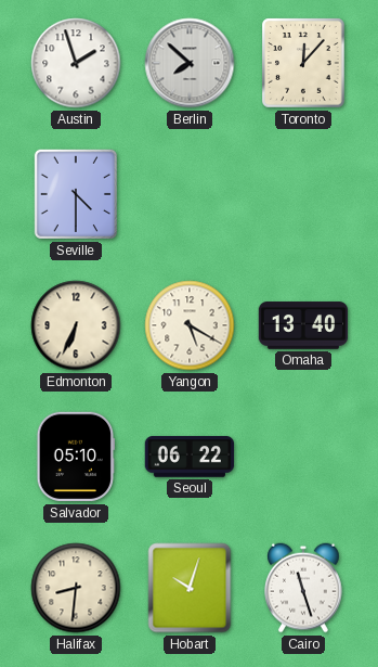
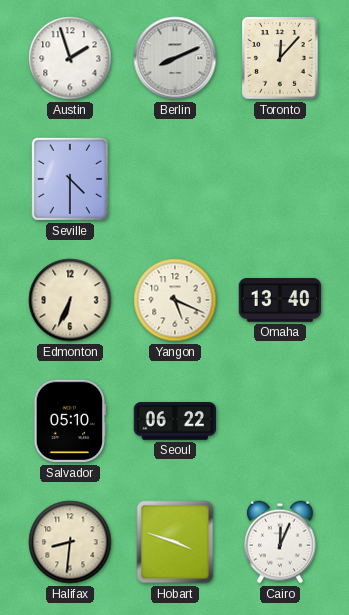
Berlin: 7:52 -> 8:11 (175, 58)
Yangon: 5:20 -> 5:19 (175, 300)
Hobart: 10:03 -> 3:48 (175, 542)
Cairo: 11:27 -> 12:04 (281, 542)
